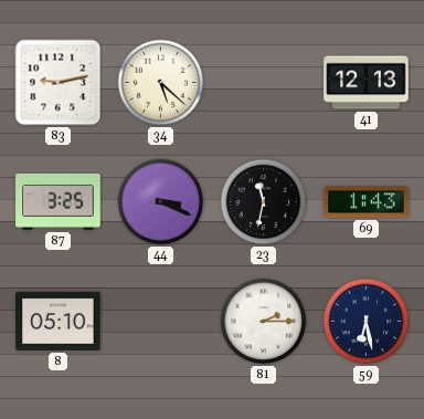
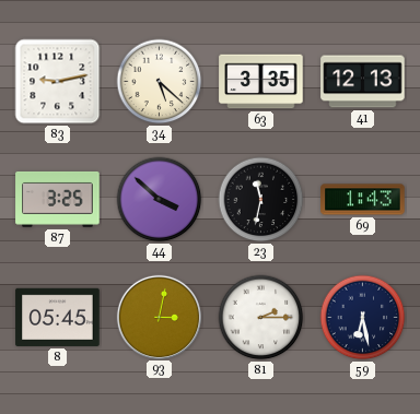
63: none -> 3:35 (261, 82)
44: 3:19 -> 3:52 (160, 200)
8: 05:10 -> 05:45 (58, 317)
93: none -> 3:02 (159, 317)
